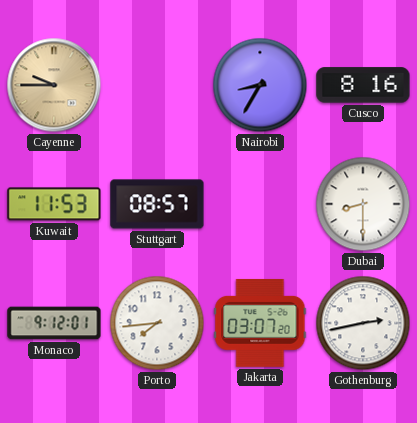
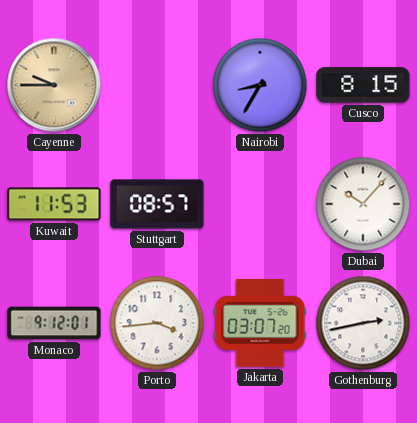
Cusco: 8:16 -> 8:15 (363, 85)
Dubai: 8:30 -> 10:07 (363, 204)
Porto: 7:44 -> 3:44 (157, 323)
